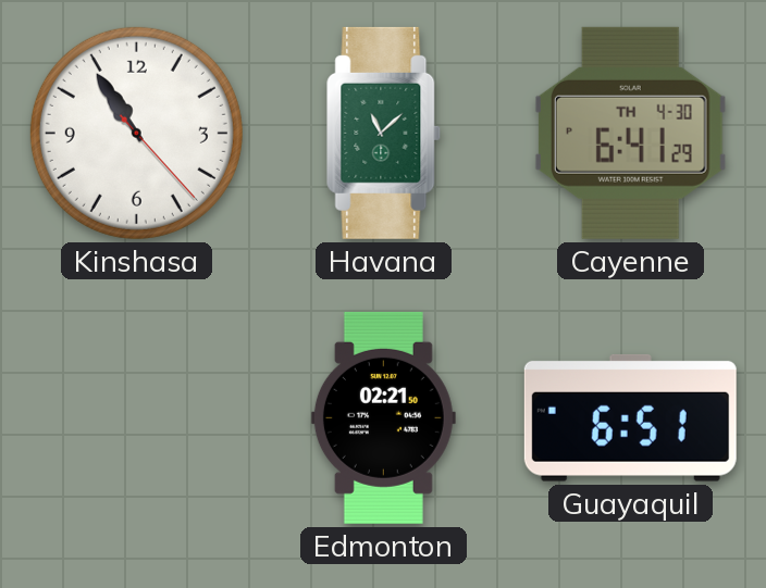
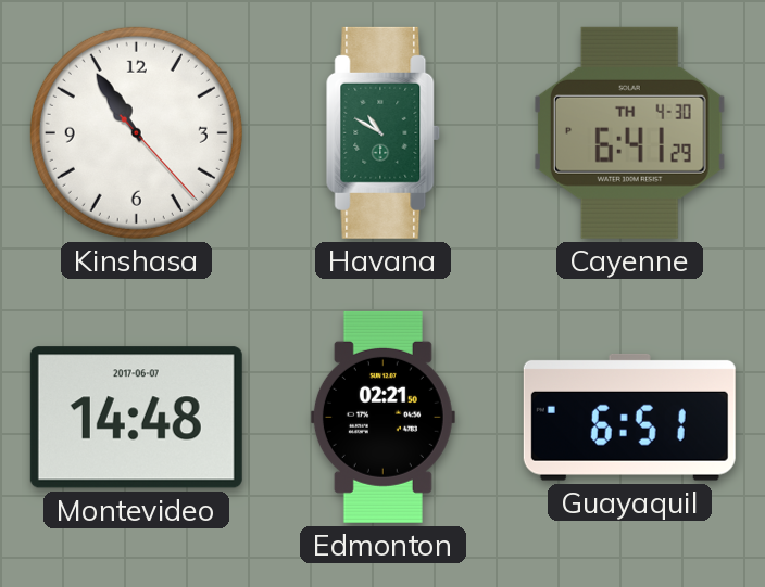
Havana: 11:08 -> 10:50 (382, 132)
Montevideo: none -> 14:48 (136, 418)
